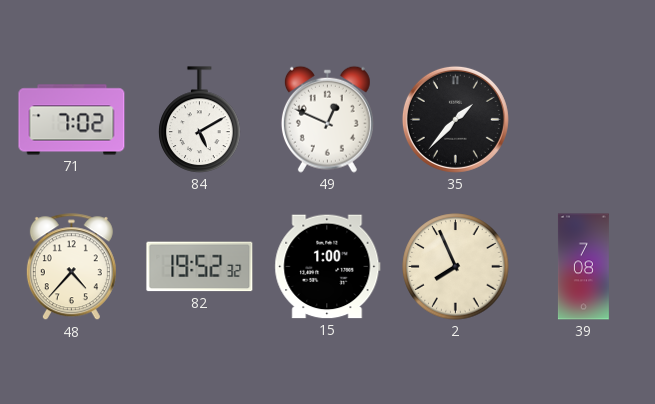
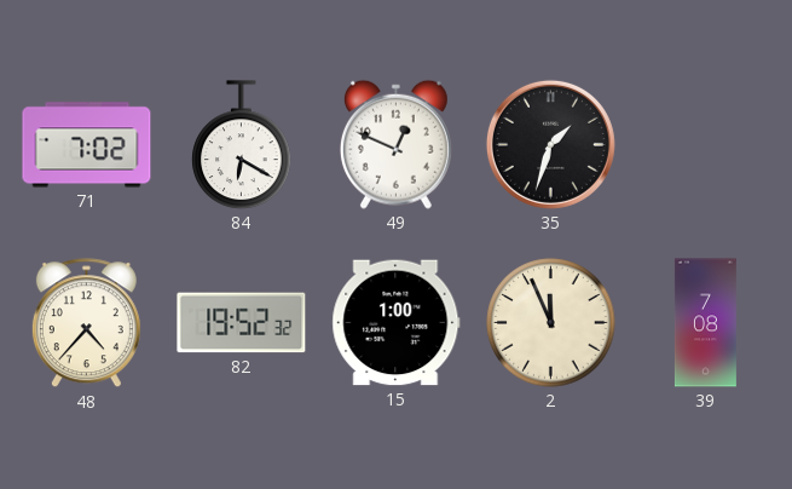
84: 5:10 -> 6:20 (242, 145)
35: 1:37 -> 1:33 (550, 144)
2: 7:56 -> 11:56 (551, 323)
